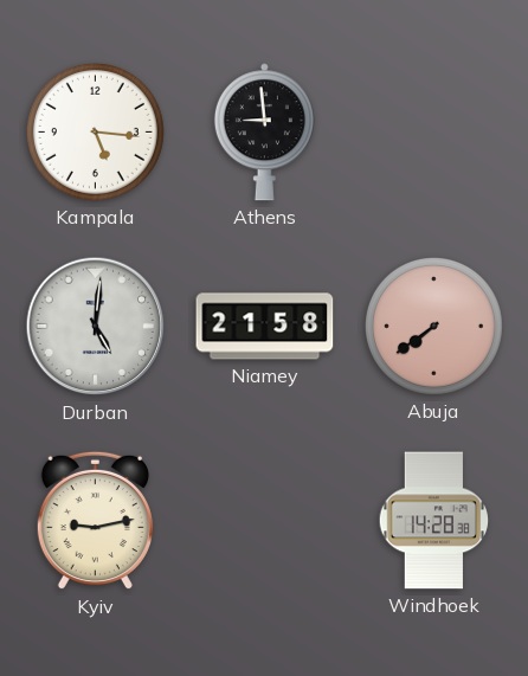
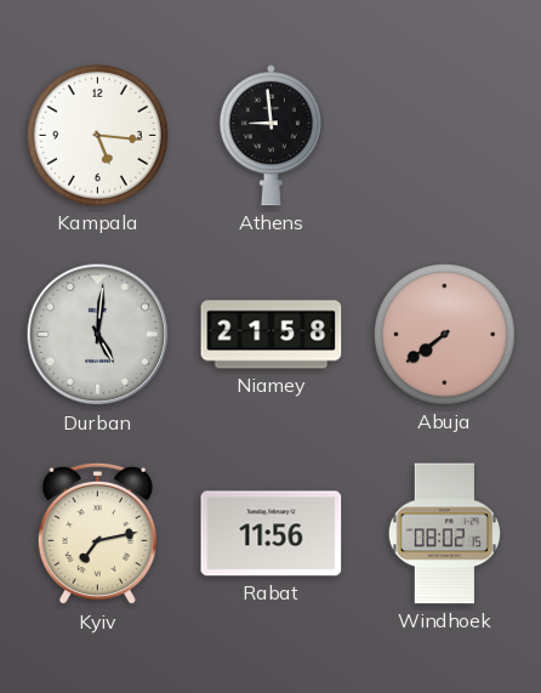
Kyiv: 9:13 -> 7:13 (97, 534)
Rabat: none -> 11:56 (272, 534)
Windhoek: 14:28 -> 08:02 (445, 534)
